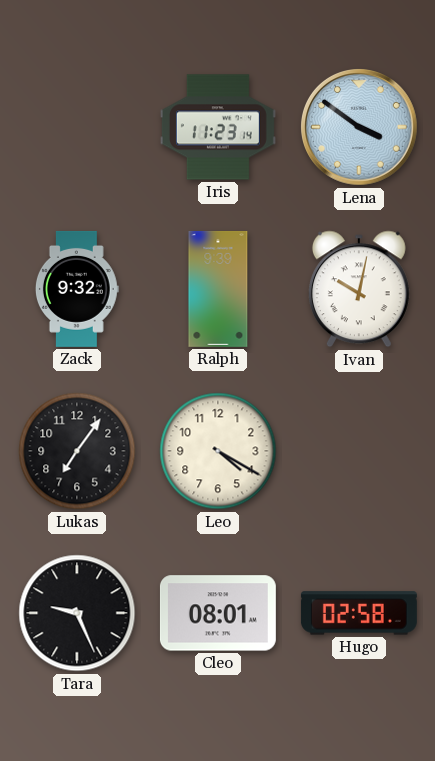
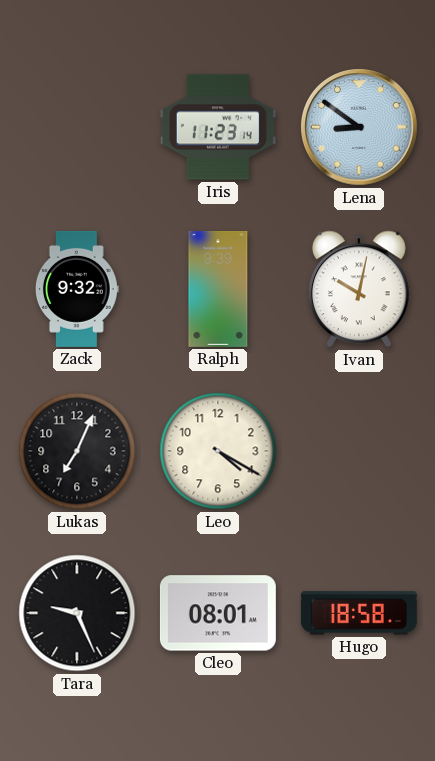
Lena: 3:51 -> 8:51 (360, 128)
Lukas: 7:06 -> 7:04 (77, 451)
Hugo: 02:58 -> 18:58 (359, 613)
